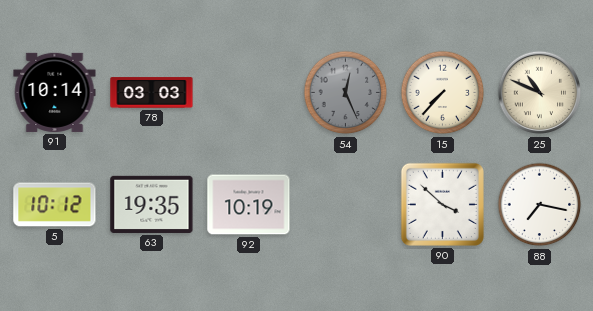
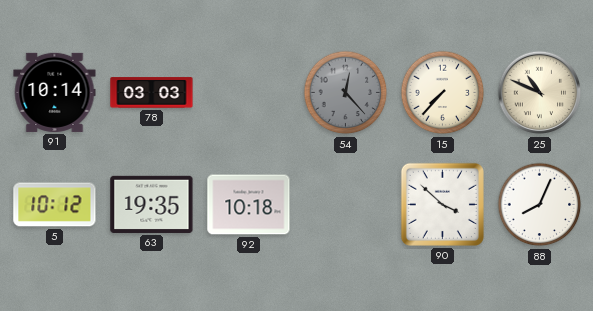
54: 12:26 -> 12:23 (346, 93)
92: 10:19 -> 10:18 (249, 205)
88: 7:17 -> 8:04 (540, 205)
